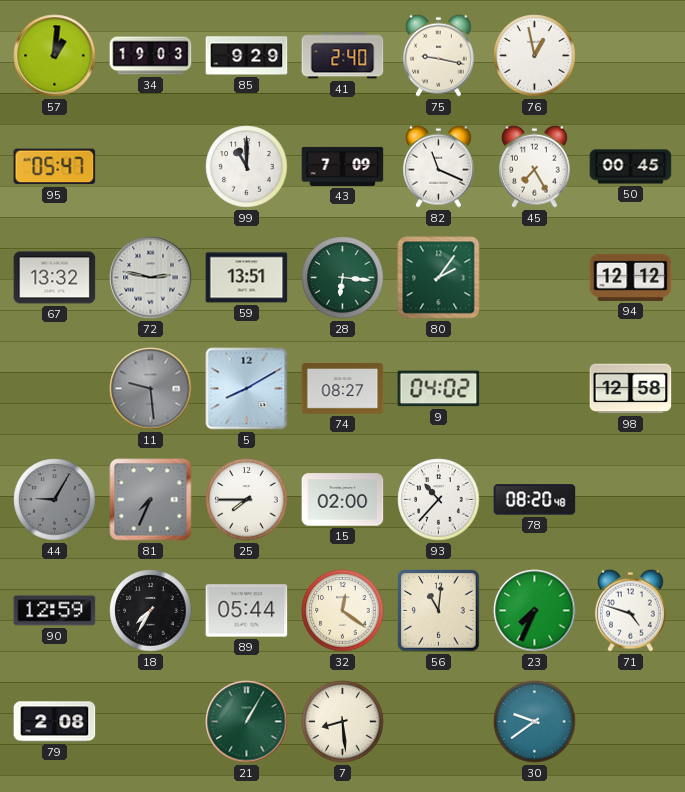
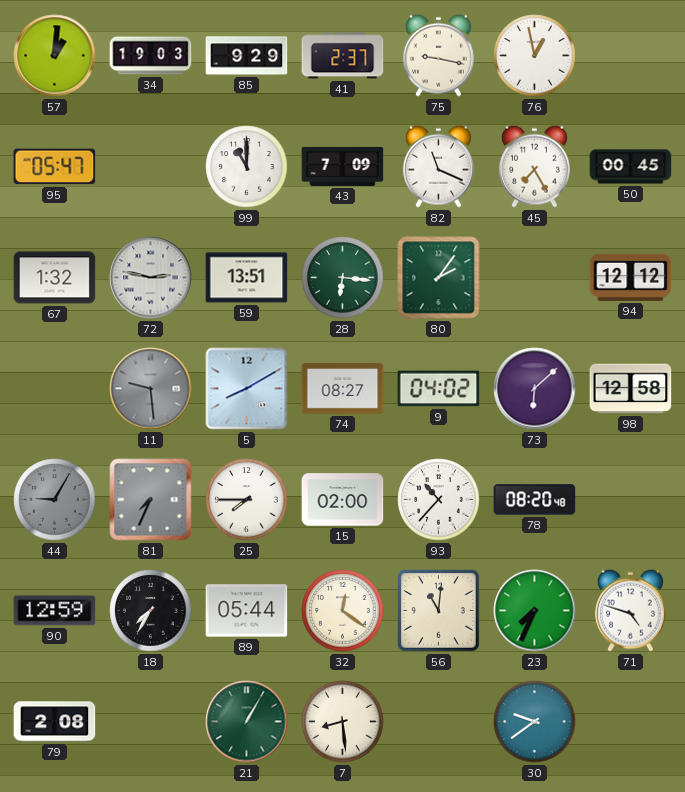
41: 2:40 -> 2:37 (343, 56)
67: 13:32 -> 1:32 (55, 278)
73: none -> 6:08 (535, 389)
